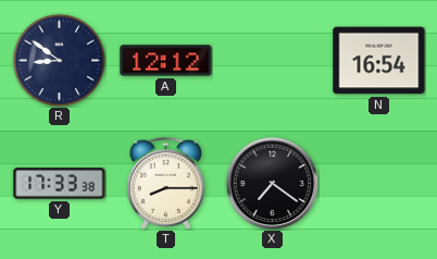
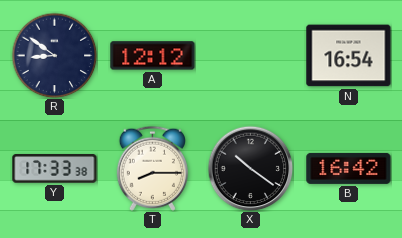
X: 7:21 -> 10:21 (250, 168)
B: none -> 16:42 (349, 168)
